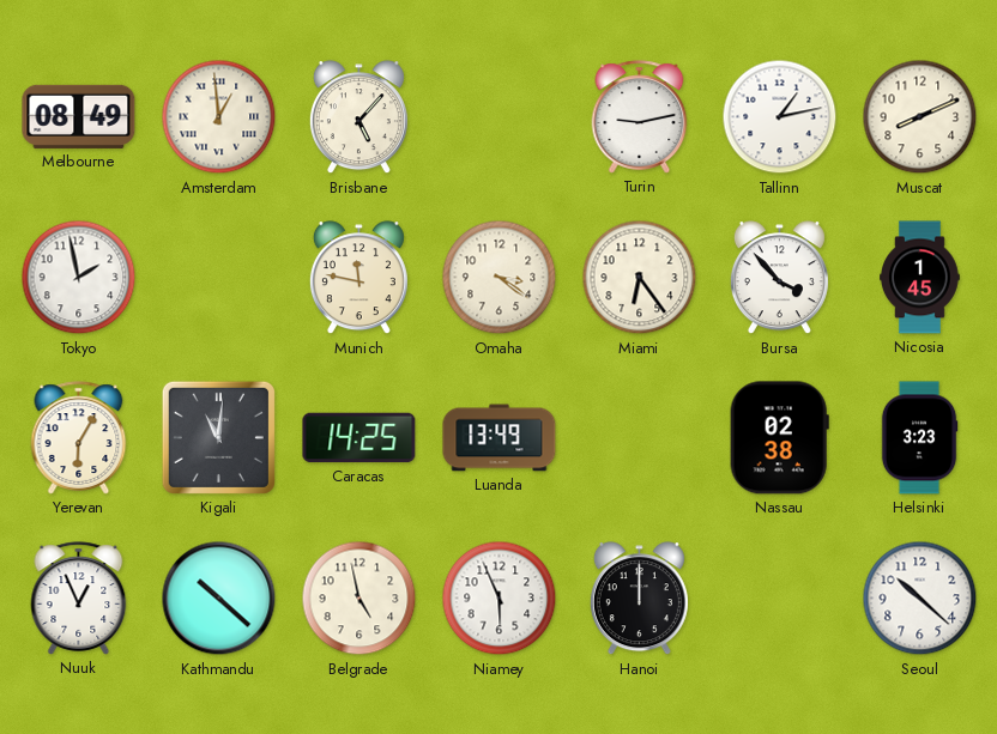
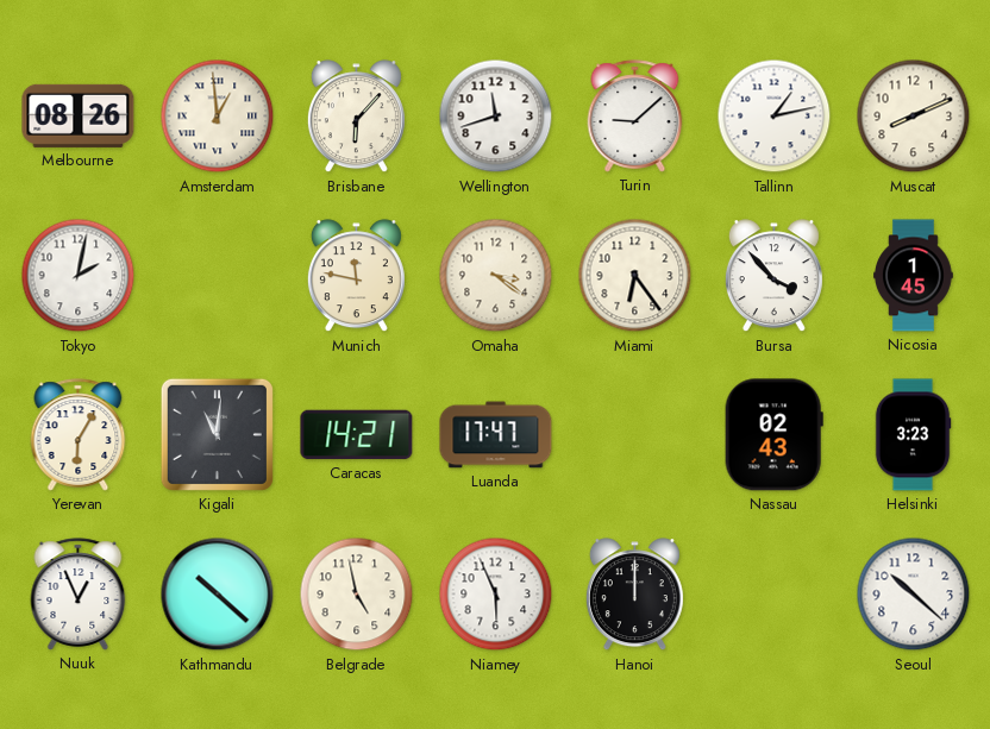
Melbourne: 08:49 -> 08:26 (79, 115)
Brisbane: 5:07 -> 6:07 (356, 117)
Wellington: none -> 11:42 (496, 117)
Turin: 9:13 -> 9:08 (635, 117)
Tokyo: 1:58 -> 2:02 (79, 276)
Caracas: 14:25 -> 14:21 (357, 435)
Luanda: 13:49 -> 17:47 (496, 435)
Nassau: 02:38 -> 02:43 (773, 435)
